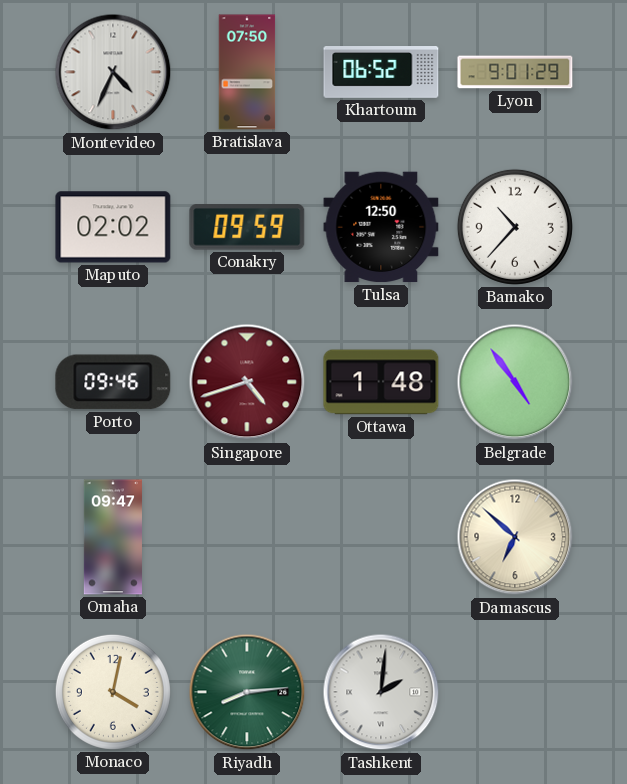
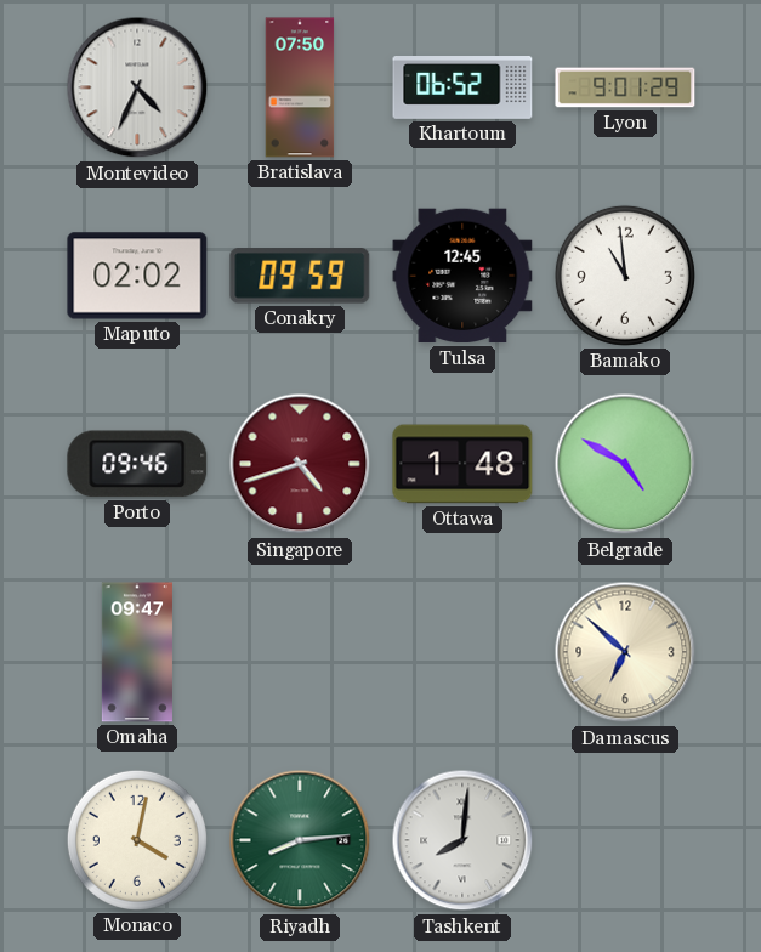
Tulsa: 12:50 -> 12:45 (462, 276)
Bamako: 10:37 -> 10:59 (625, 276)
Belgrade: 4:54 -> 4:50 (625, 464)
Tashkent: 2:01 -> 8:01 (462, 840)
